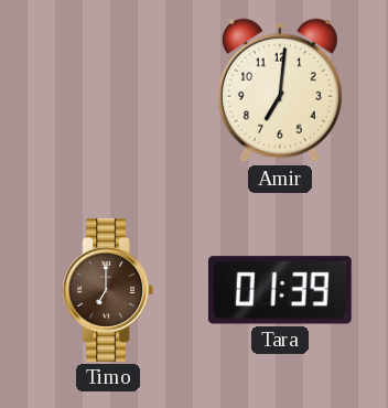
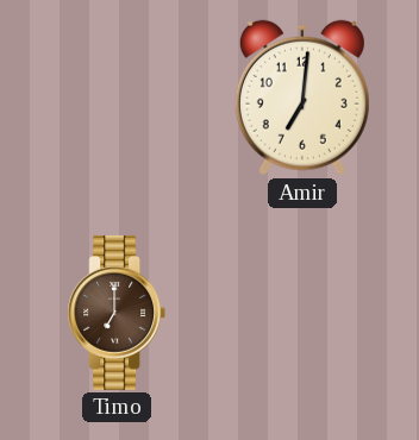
Tara: 01:39 -> none (280, 290)
